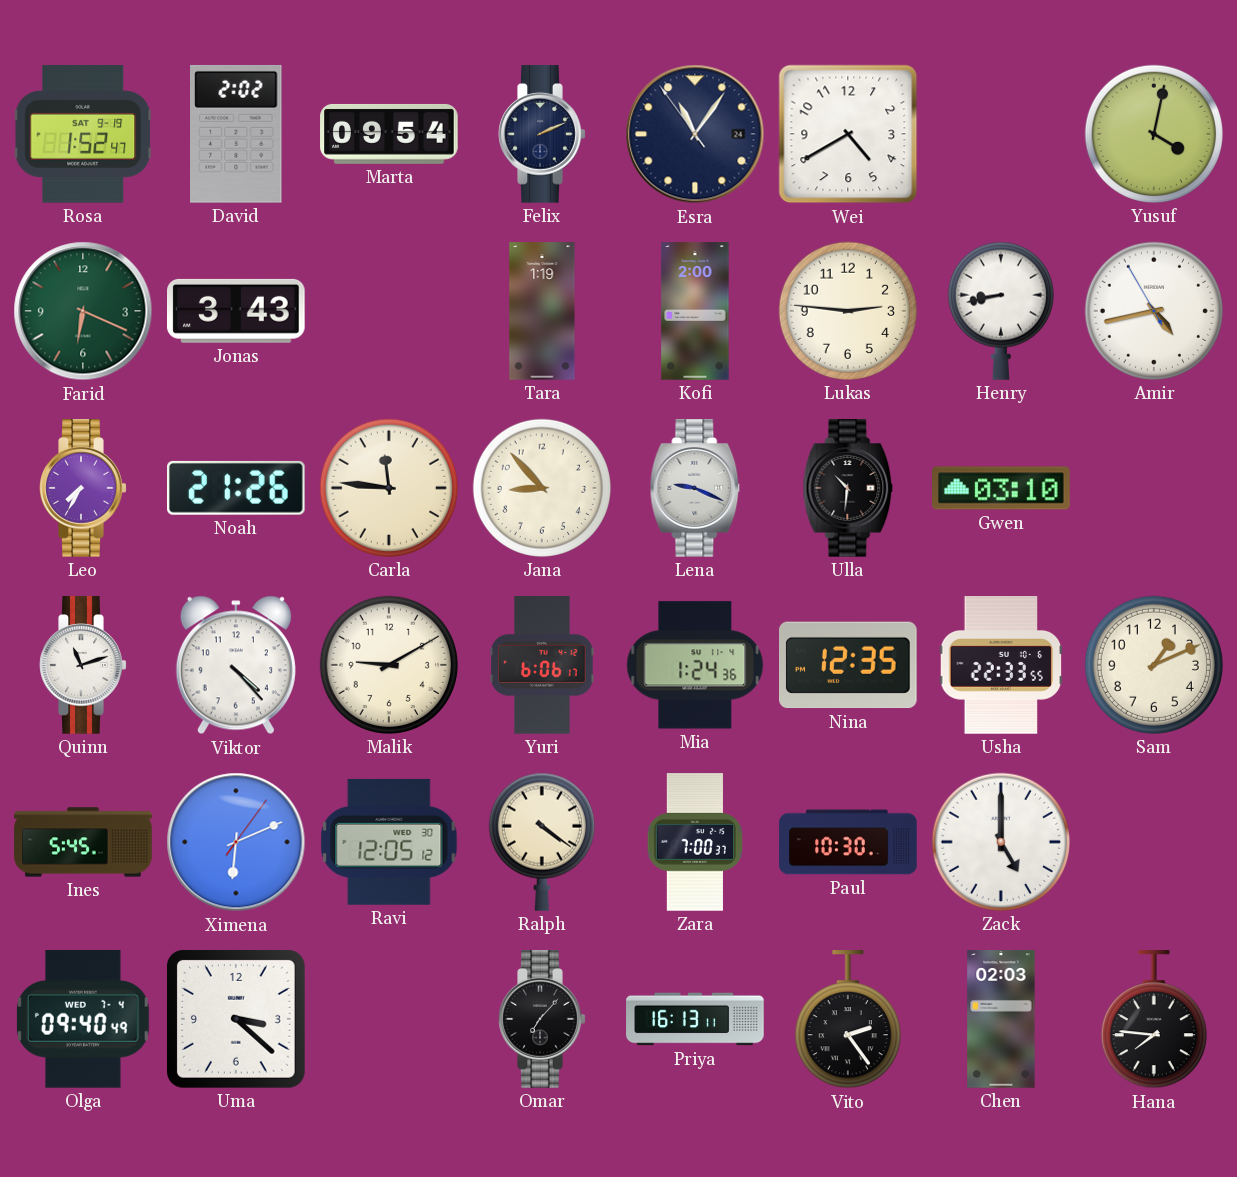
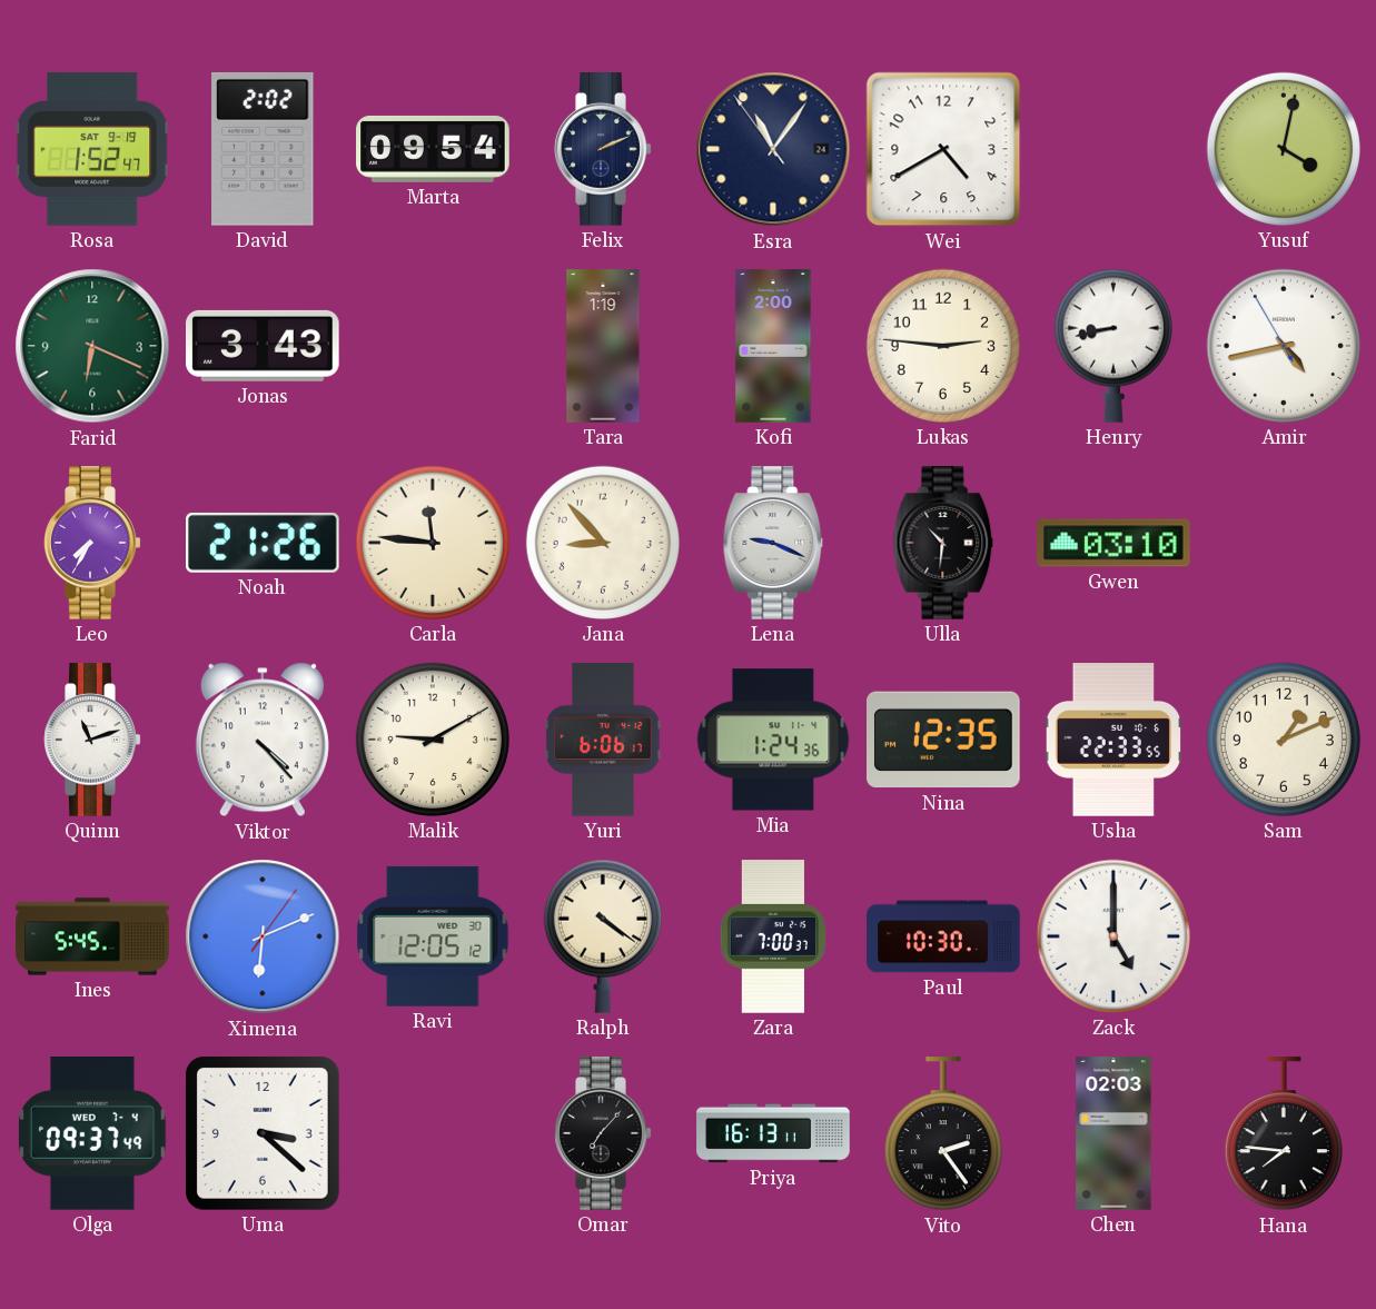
Olga: 09:40 -> 09:37 (93, 1134)
